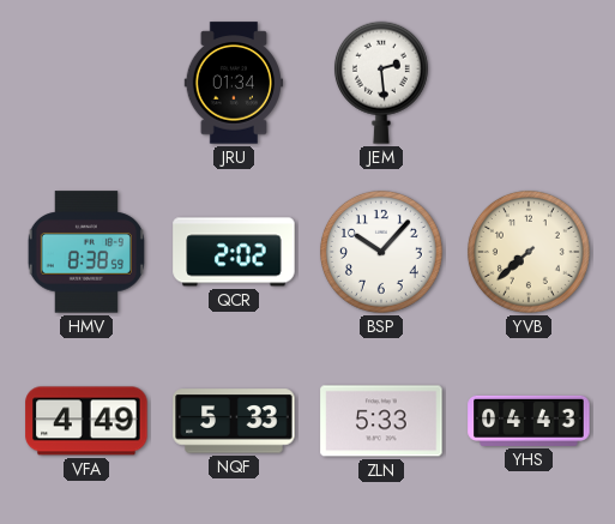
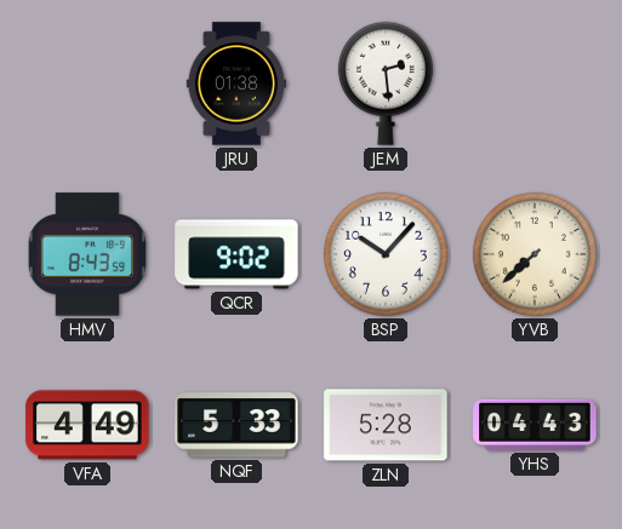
JRU: 01:34 -> 01:38 (235, 84)
HMV: 8:38 -> 8:43 (87, 254)
QCR: 2:02 -> 9:02 (236, 254)
ZLN: 5:33 -> 5:28 (386, 425)
